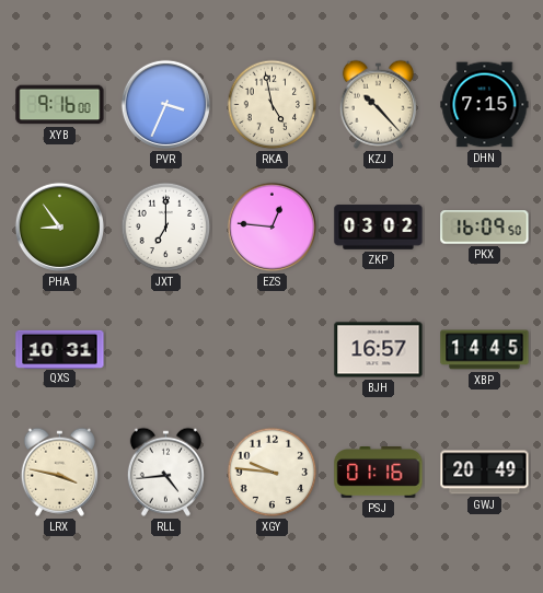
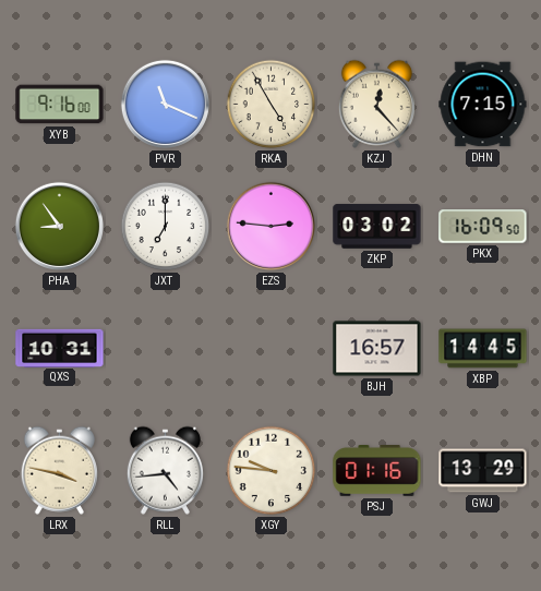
PVR: 3:34 -> 11:19 (165, 104)
RKA: 4:58 -> 4:55 (272, 105)
KZJ: 10:23 -> 12:23 (376, 104)
EZS: 12:46 -> 2:46 (270, 226)
GWJ: 20:49 -> 13:29 (483, 471)
